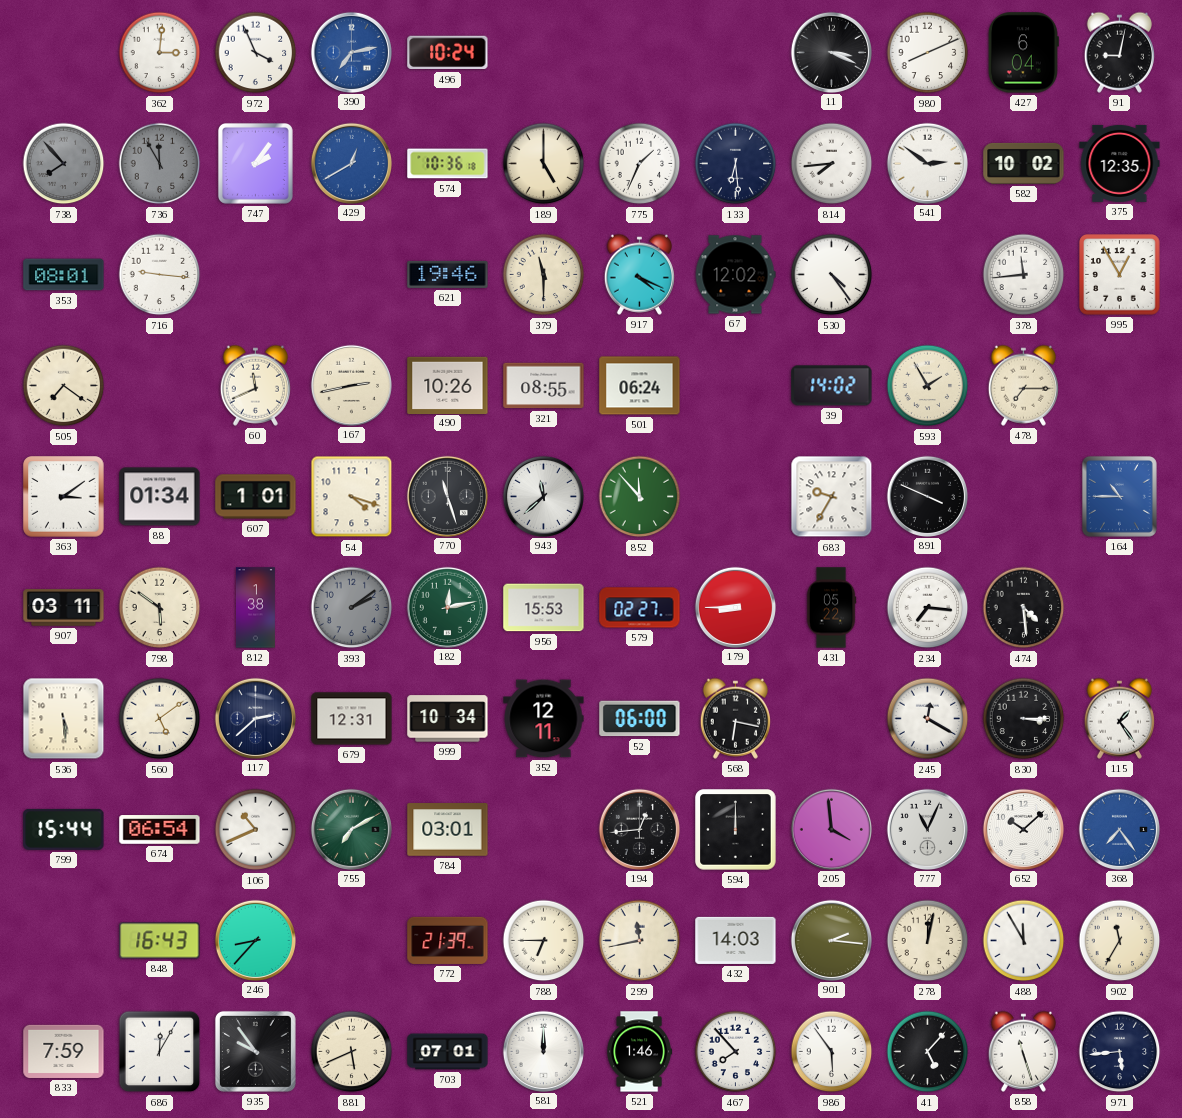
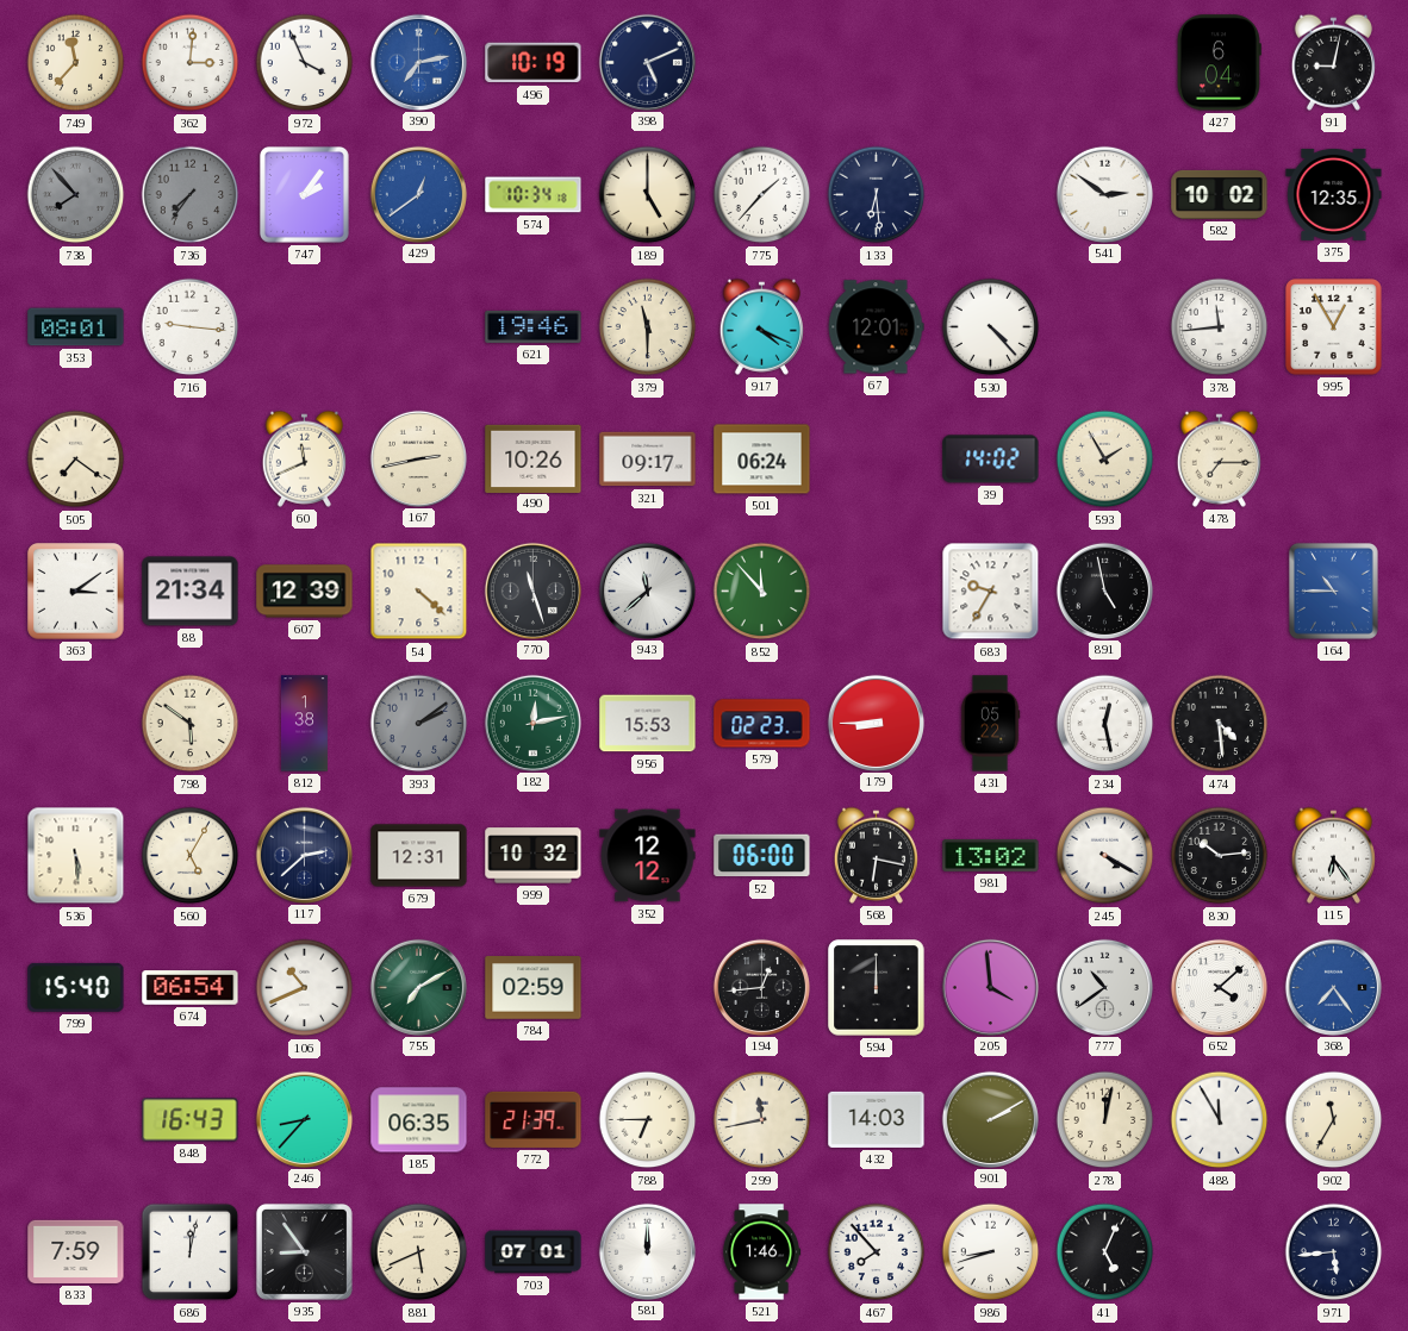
749: none -> 11:37 (76, 63)
496: 10:24 -> 10:19 (534, 63)
398: none -> 5:11 (647, 62)
11: 3:19 -> none (831, 52)
980: 8:11 -> none (928, 53)
736: 11:55 -> 7:36 (191, 195)
429: 12:40 -> 12:39 (418, 194)
574: 10:36 -> 10:34 (534, 195)
775: 1:34 -> 1:37 (762, 195)
814: 7:44 -> none (832, 164)
67: 12:02 -> 12:01 (876, 327)
530: 4:24 -> 4:23 (991, 327)
321: 08:55 -> 09:17 (648, 460)
88: 01:34 -> 21:34 (191, 592)
607: 1:01 -> 12:39 (305, 592)
54: 4:18 -> 4:22 (419, 592)
891: 3:49 -> 4:58 (1104, 590)
907: 03:11 -> none (64, 608)
579: 02:27 -> 02:23 (762, 724)
234: 7:16 -> 12:28 (1105, 724)
560: 5:09 -> 5:05 (191, 856)
999: 10:34 -> 10:32 (534, 856)
352: 12:11 -> 12:12 (648, 856)
981: none -> 13:02 (991, 855)
245: 12:20 -> 4:20 (1105, 856)
830: 3:15 -> 10:14 (1220, 856)
115: 1:24 -> 6:24 (1333, 855)
799: 15:44 -> 15:40 (76, 987)
784: 03:01 -> 02:59 (534, 988)
777: 11:04 -> 10:39 (1104, 987)
652: 10:08 -> 4:08 (1219, 987)
185: none -> 06:35 (419, 1120)
901: 2:16 -> 2:10 (990, 1119)
686: 12:05 -> 12:02 (191, 1252)
935: 9:54 -> 8:54 (304, 1251)
986: 5:54 -> 8:42 (991, 1252)
41: 5:07 -> 5:04 (1105, 1252)
858: 11:27 -> none (1023, 1051)
